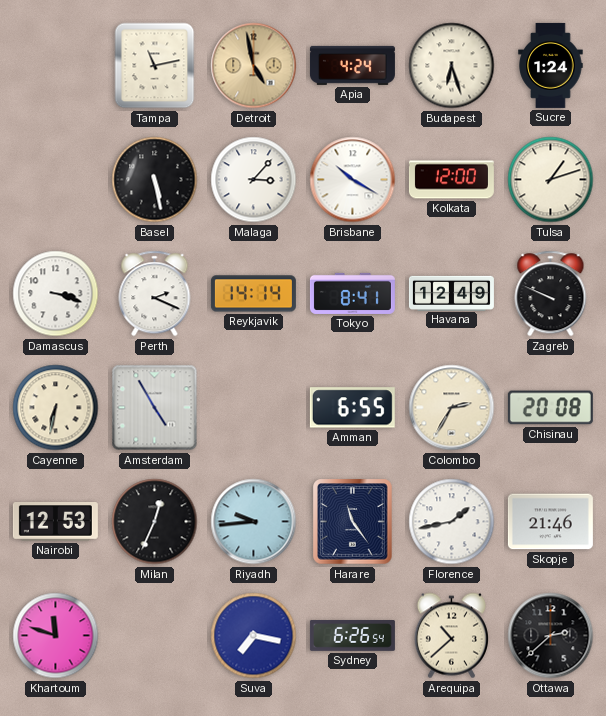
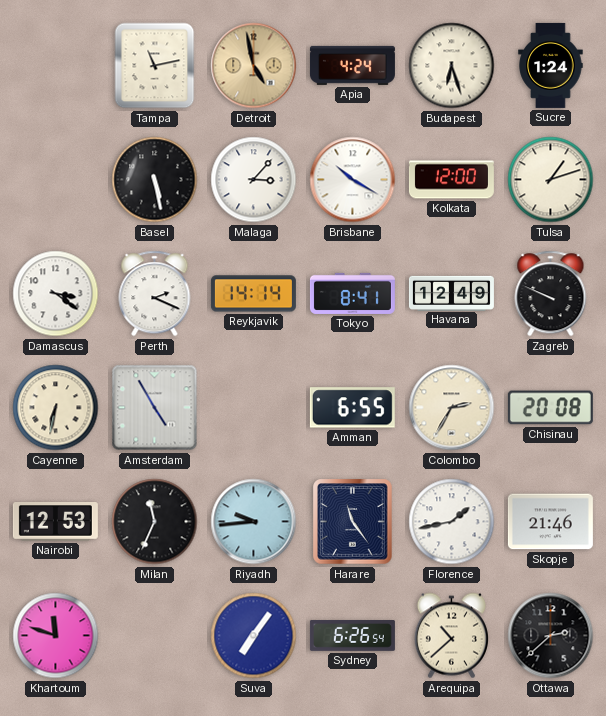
Damascus: 3:18 -> 3:21 (56, 294)
Milan: 12:34 -> 11:34 (155, 522)
Suva: 7:17 -> 7:06 (254, 636)
